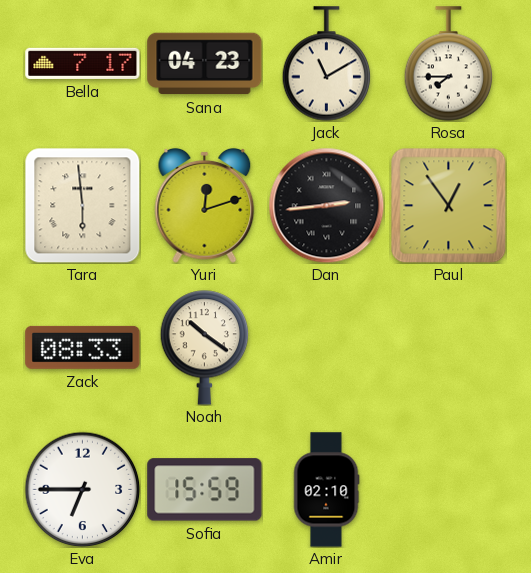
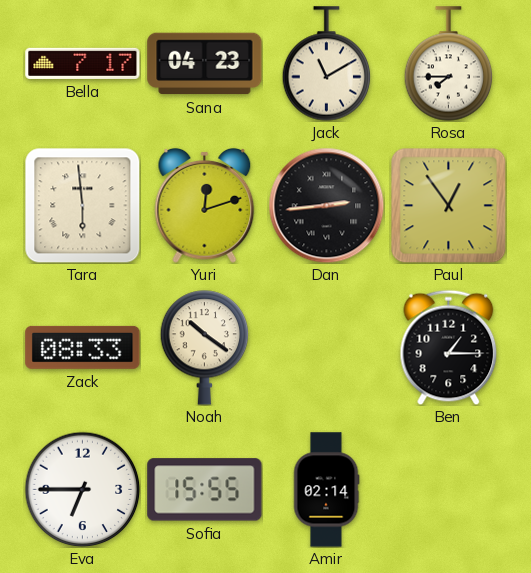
Ben: none -> 1:15 (449, 347)
Sofia: 15:59 -> 15:55 (205, 490)
Amir: 02:10 -> 02:14 (326, 490)
